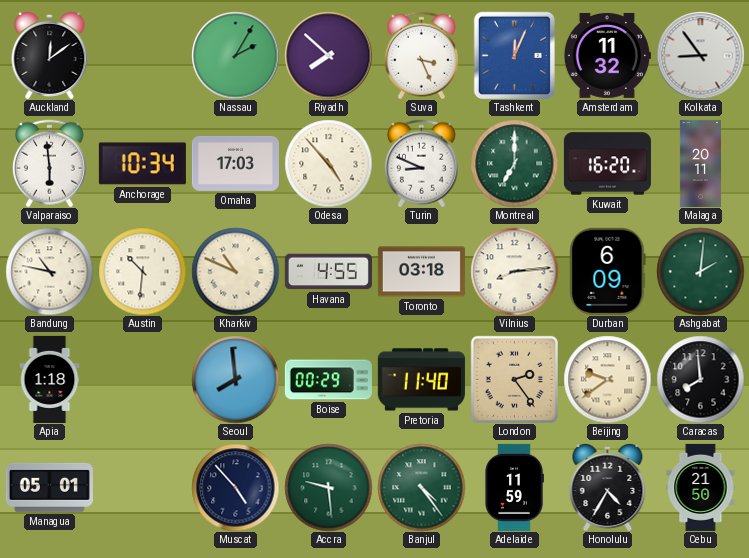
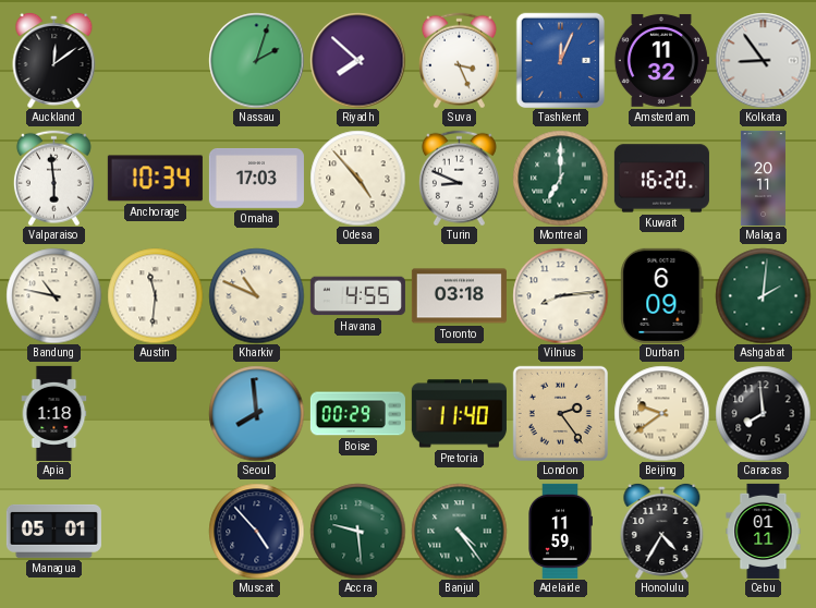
Nassau: 2:05 -> 2:03 (256, 60)
Austin: 10:31 -> 11:31 (155, 295)
Cebu: 21:50 -> 01:11 (764, 531)
